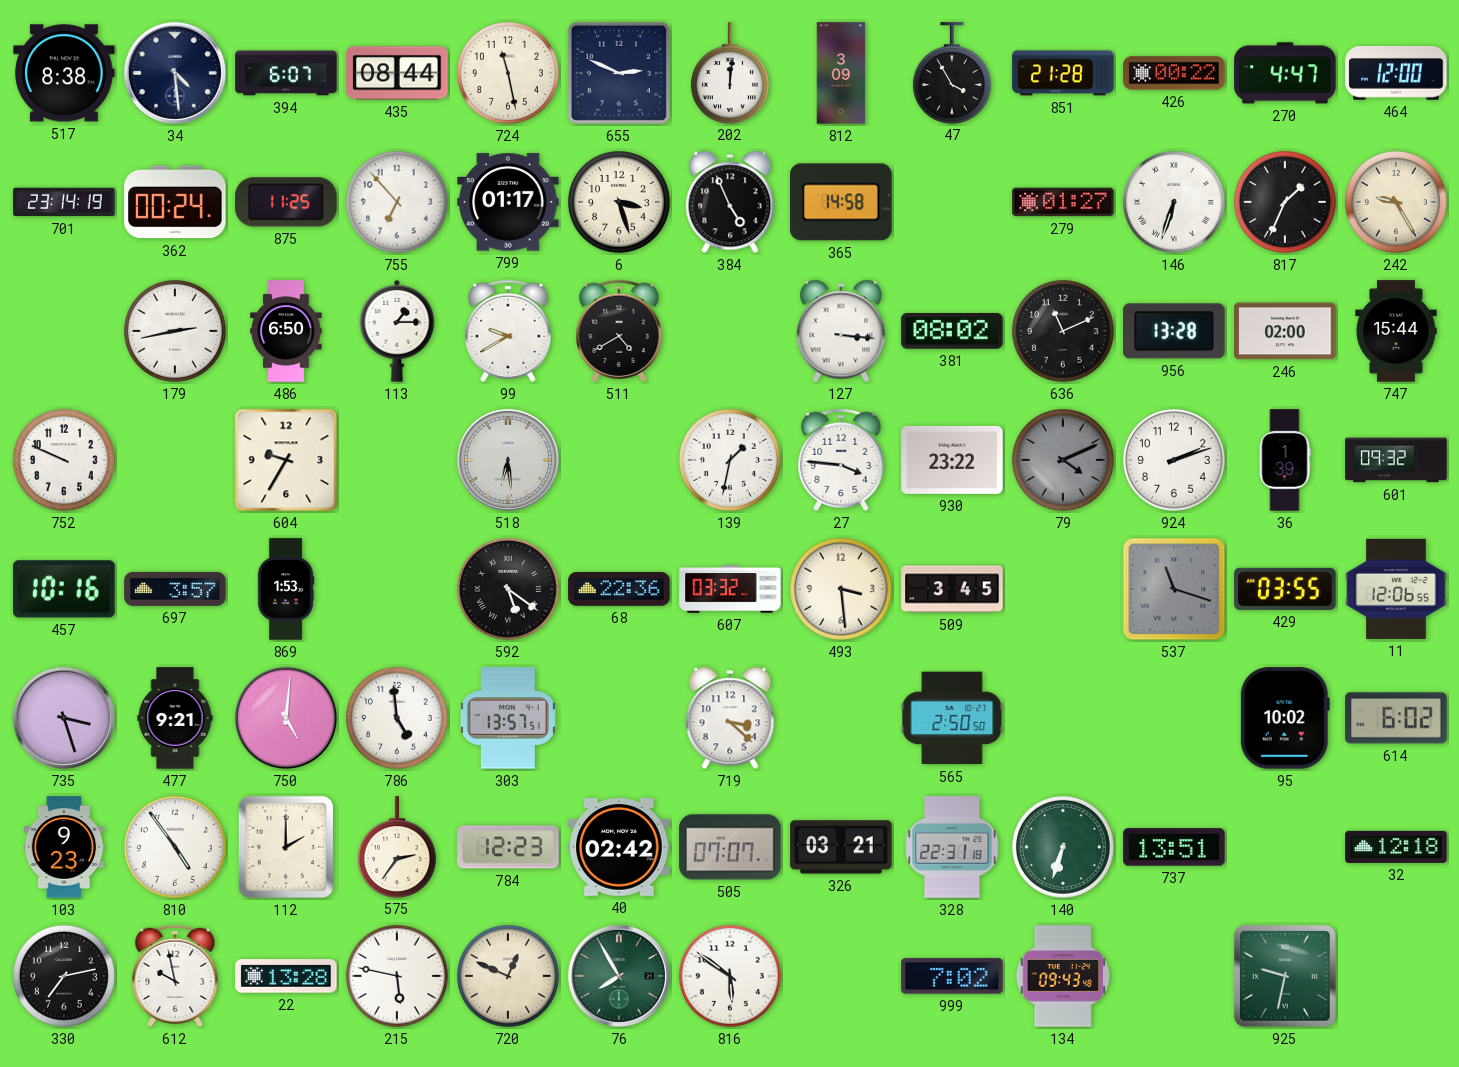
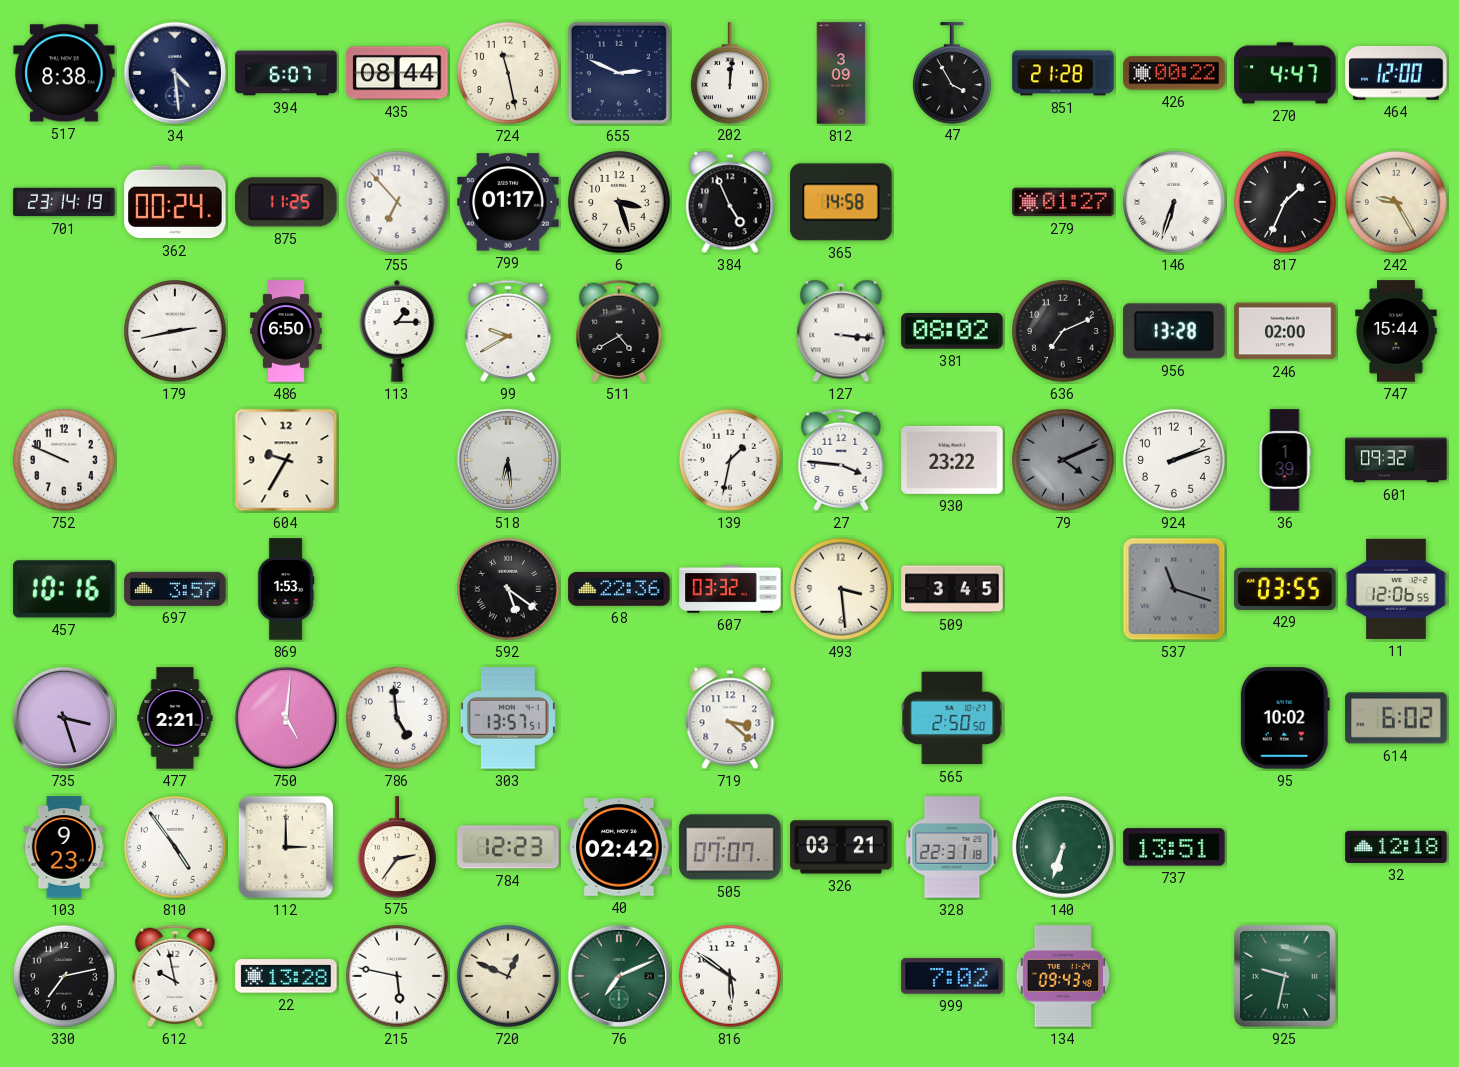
636: 11:11 -> 7:11 (1063, 331)
477: 9:21 -> 2:21 (175, 718)
112: 2:00 -> 3:00 (286, 847)
76: 7:55 -> 7:11 (619, 976)
